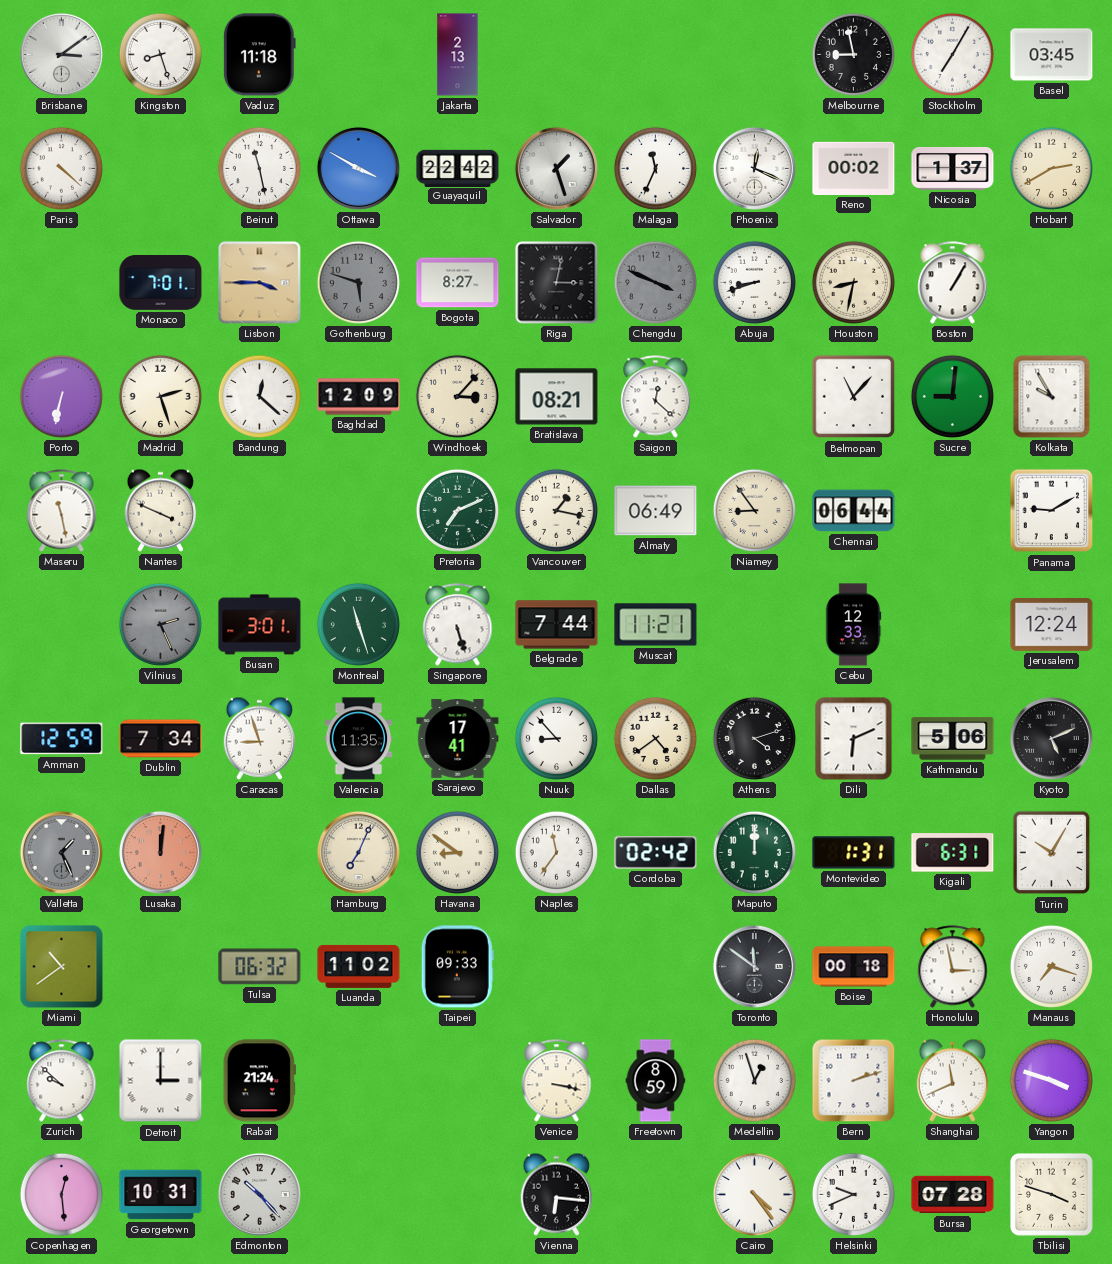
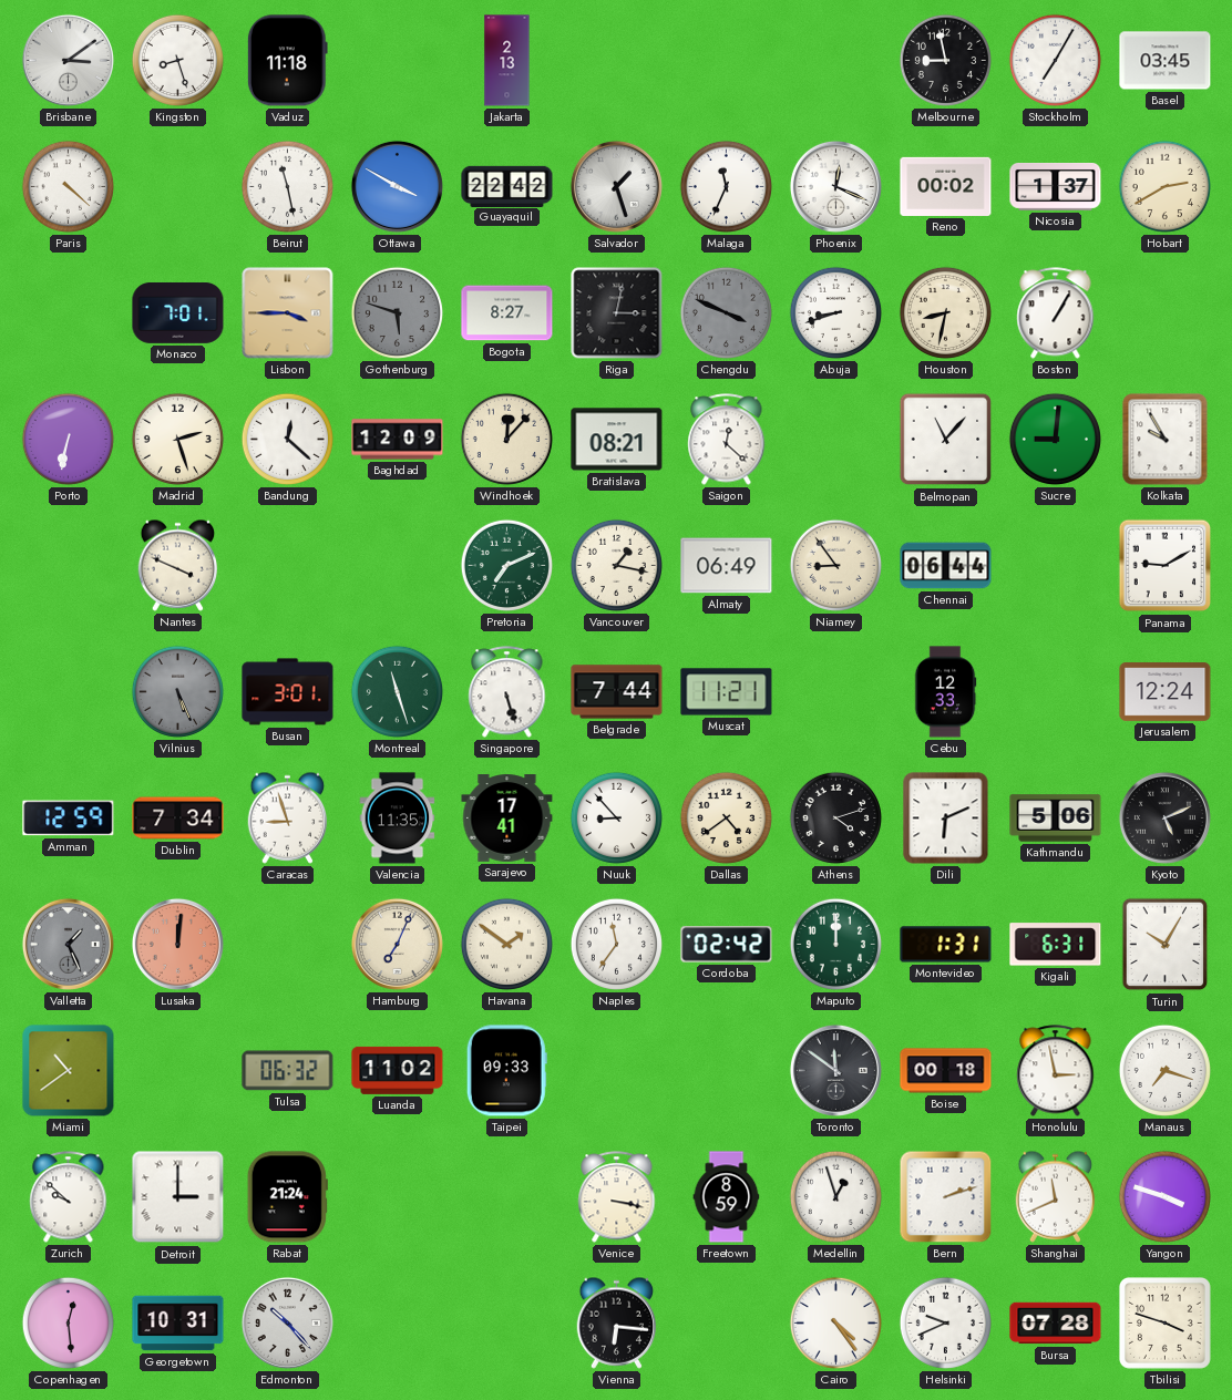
Windhoek: 3:07 -> 12:07 (506, 439)
Maseru: 11:28 -> none (62, 511)
Vilnius: 2:26 -> 5:26 (177, 691)
Havana: 8:51 -> 1:51 (506, 944)
